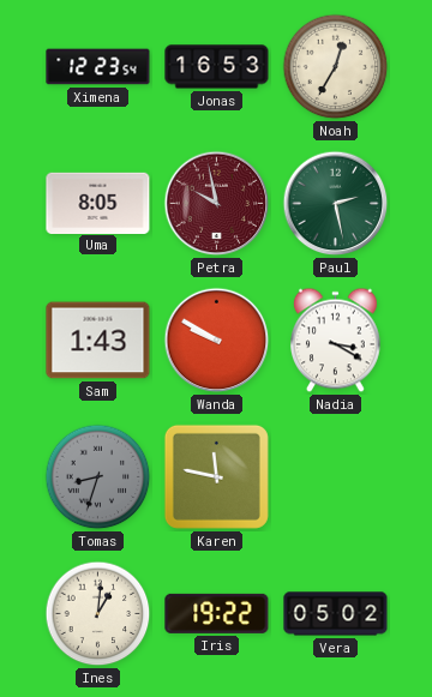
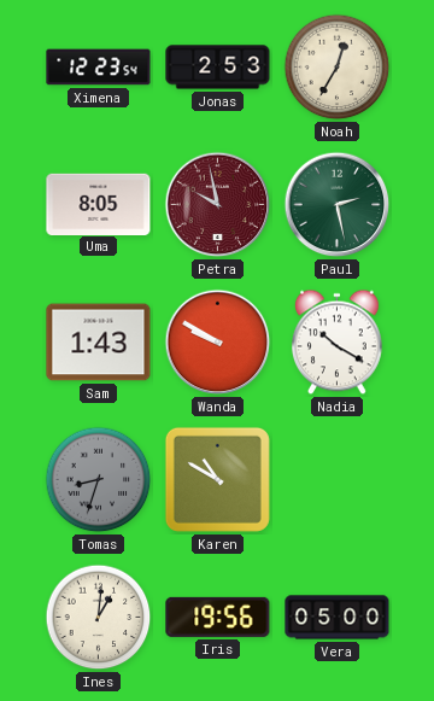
Jonas: 16:53 -> 2:53 (218, 68)
Nadia: 3:20 -> 10:20 (338, 343)
Karen: 11:47 -> 10:50 (217, 479)
Iris: 19:22 -> 19:56 (218, 617)
Vera: 05:02 -> 05:00 (338, 618)
